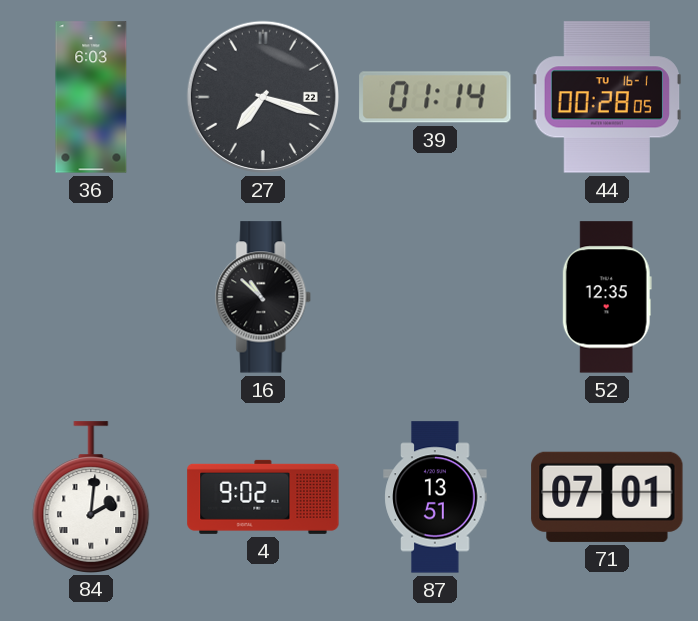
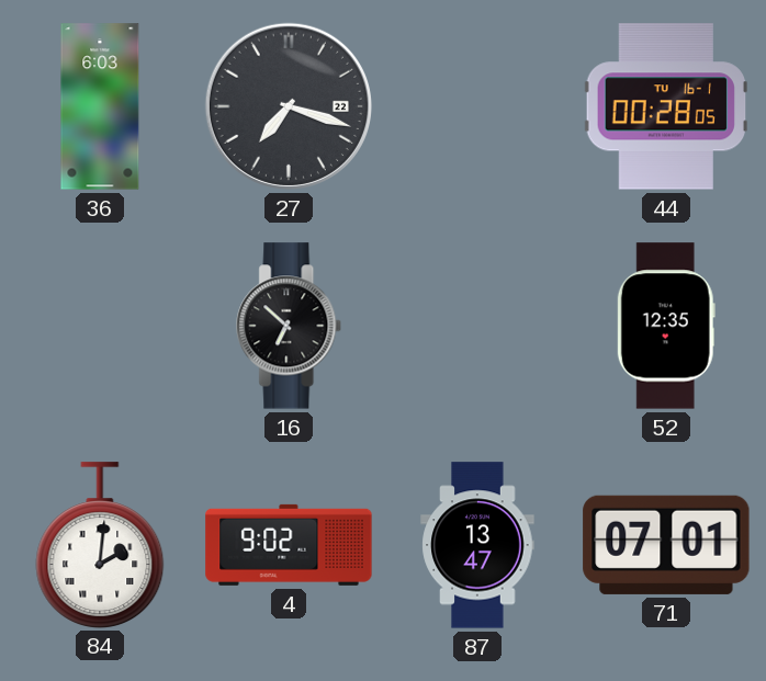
39: 01:14 -> none (435, 97)
16: 10:52 -> 6:52 (290, 326)
87: 13:51 -> 13:47 (477, 545)
